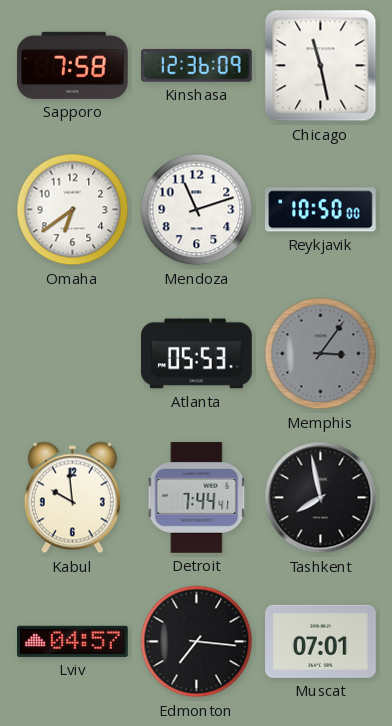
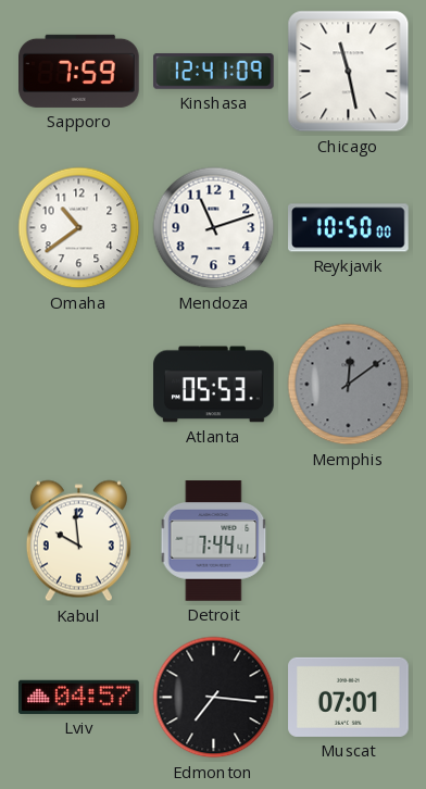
Sapporo: 7:58 -> 7:59 (79, 71)
Kinshasa: 12:36 -> 12:41 (214, 71)
Omaha: 6:39 -> 10:39 (79, 228)
Memphis: 3:06 -> 12:09 (349, 385)
Tashkent: 7:58 -> none (321, 498)
